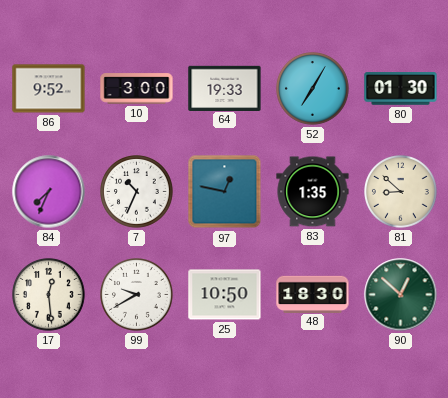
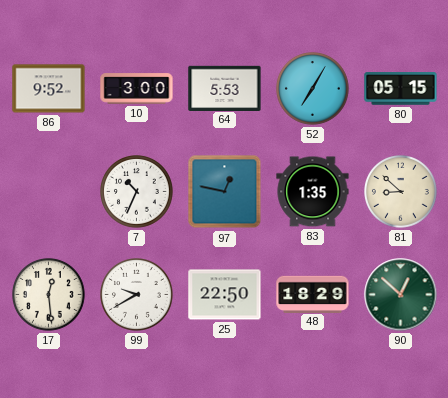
64: 19:33 -> 5:53 (225, 88)
80: 01:30 -> 05:15 (401, 89)
84: 7:34 -> none (49, 192)
25: 10:50 -> 22:50 (225, 295)
48: 18:30 -> 18:29 (313, 294)
